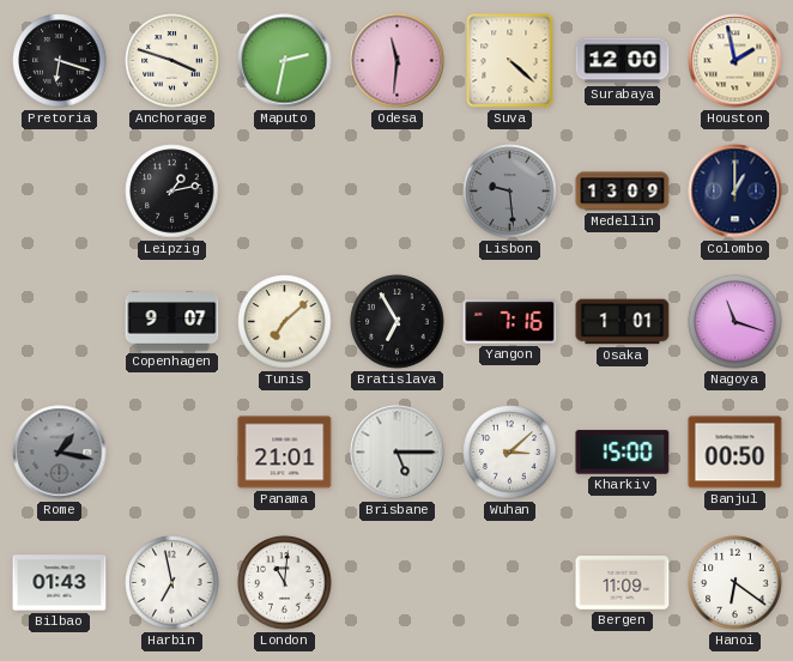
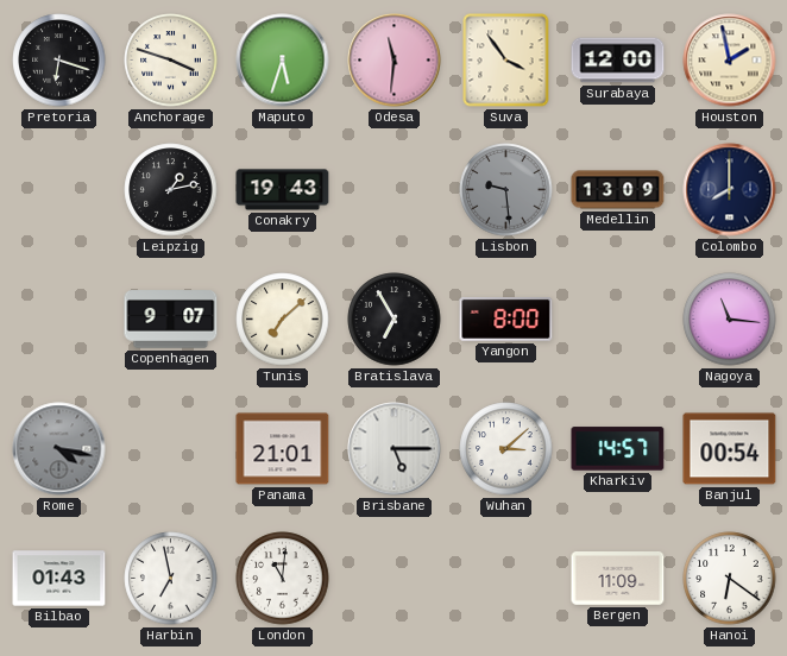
Maputo: 2:32 -> 5:33 (283, 61)
Suva: 4:22 -> 3:54 (506, 61)
Conakry: none -> 19:43 (283, 190)
Colombo: 1:00 -> 8:00 (730, 190)
Yangon: 7:16 -> 8:00 (506, 320)
Osaka: 1:01 -> none (623, 322)
Nagoya: 11:18 -> 11:16 (730, 320)
Rome: 1:17 -> 4:17 (59, 449)
Kharkiv: 15:00 -> 14:57 (618, 449)
Banjul: 00:50 -> 00:54 (730, 449)
